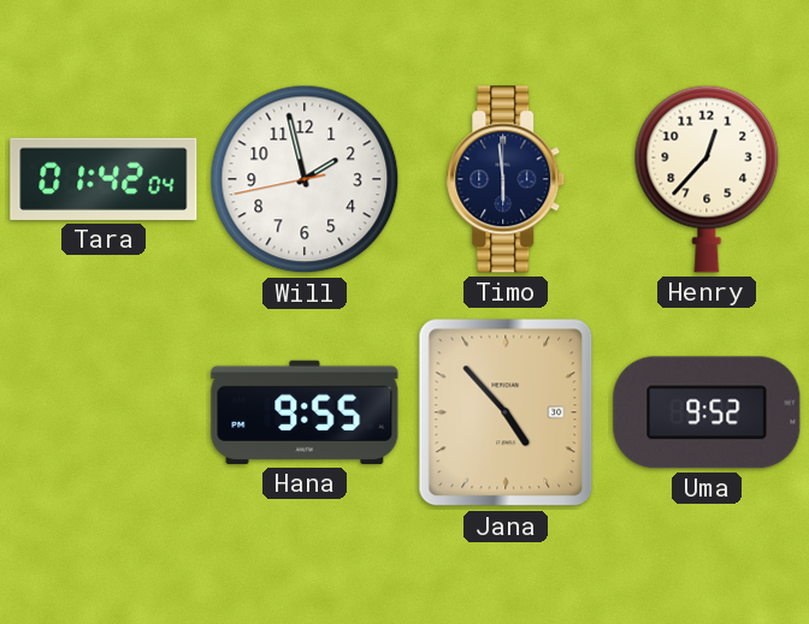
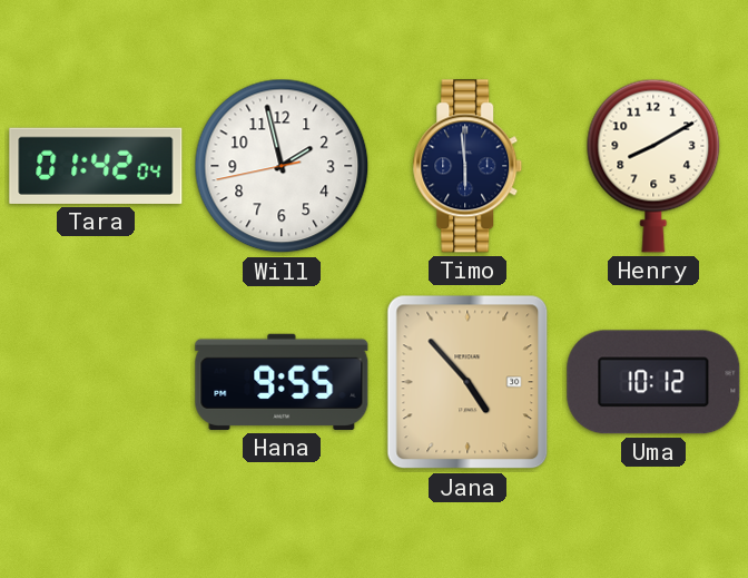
Henry: 12:37 -> 8:10 (653, 166)
Uma: 9:52 -> 10:12 (653, 382)
